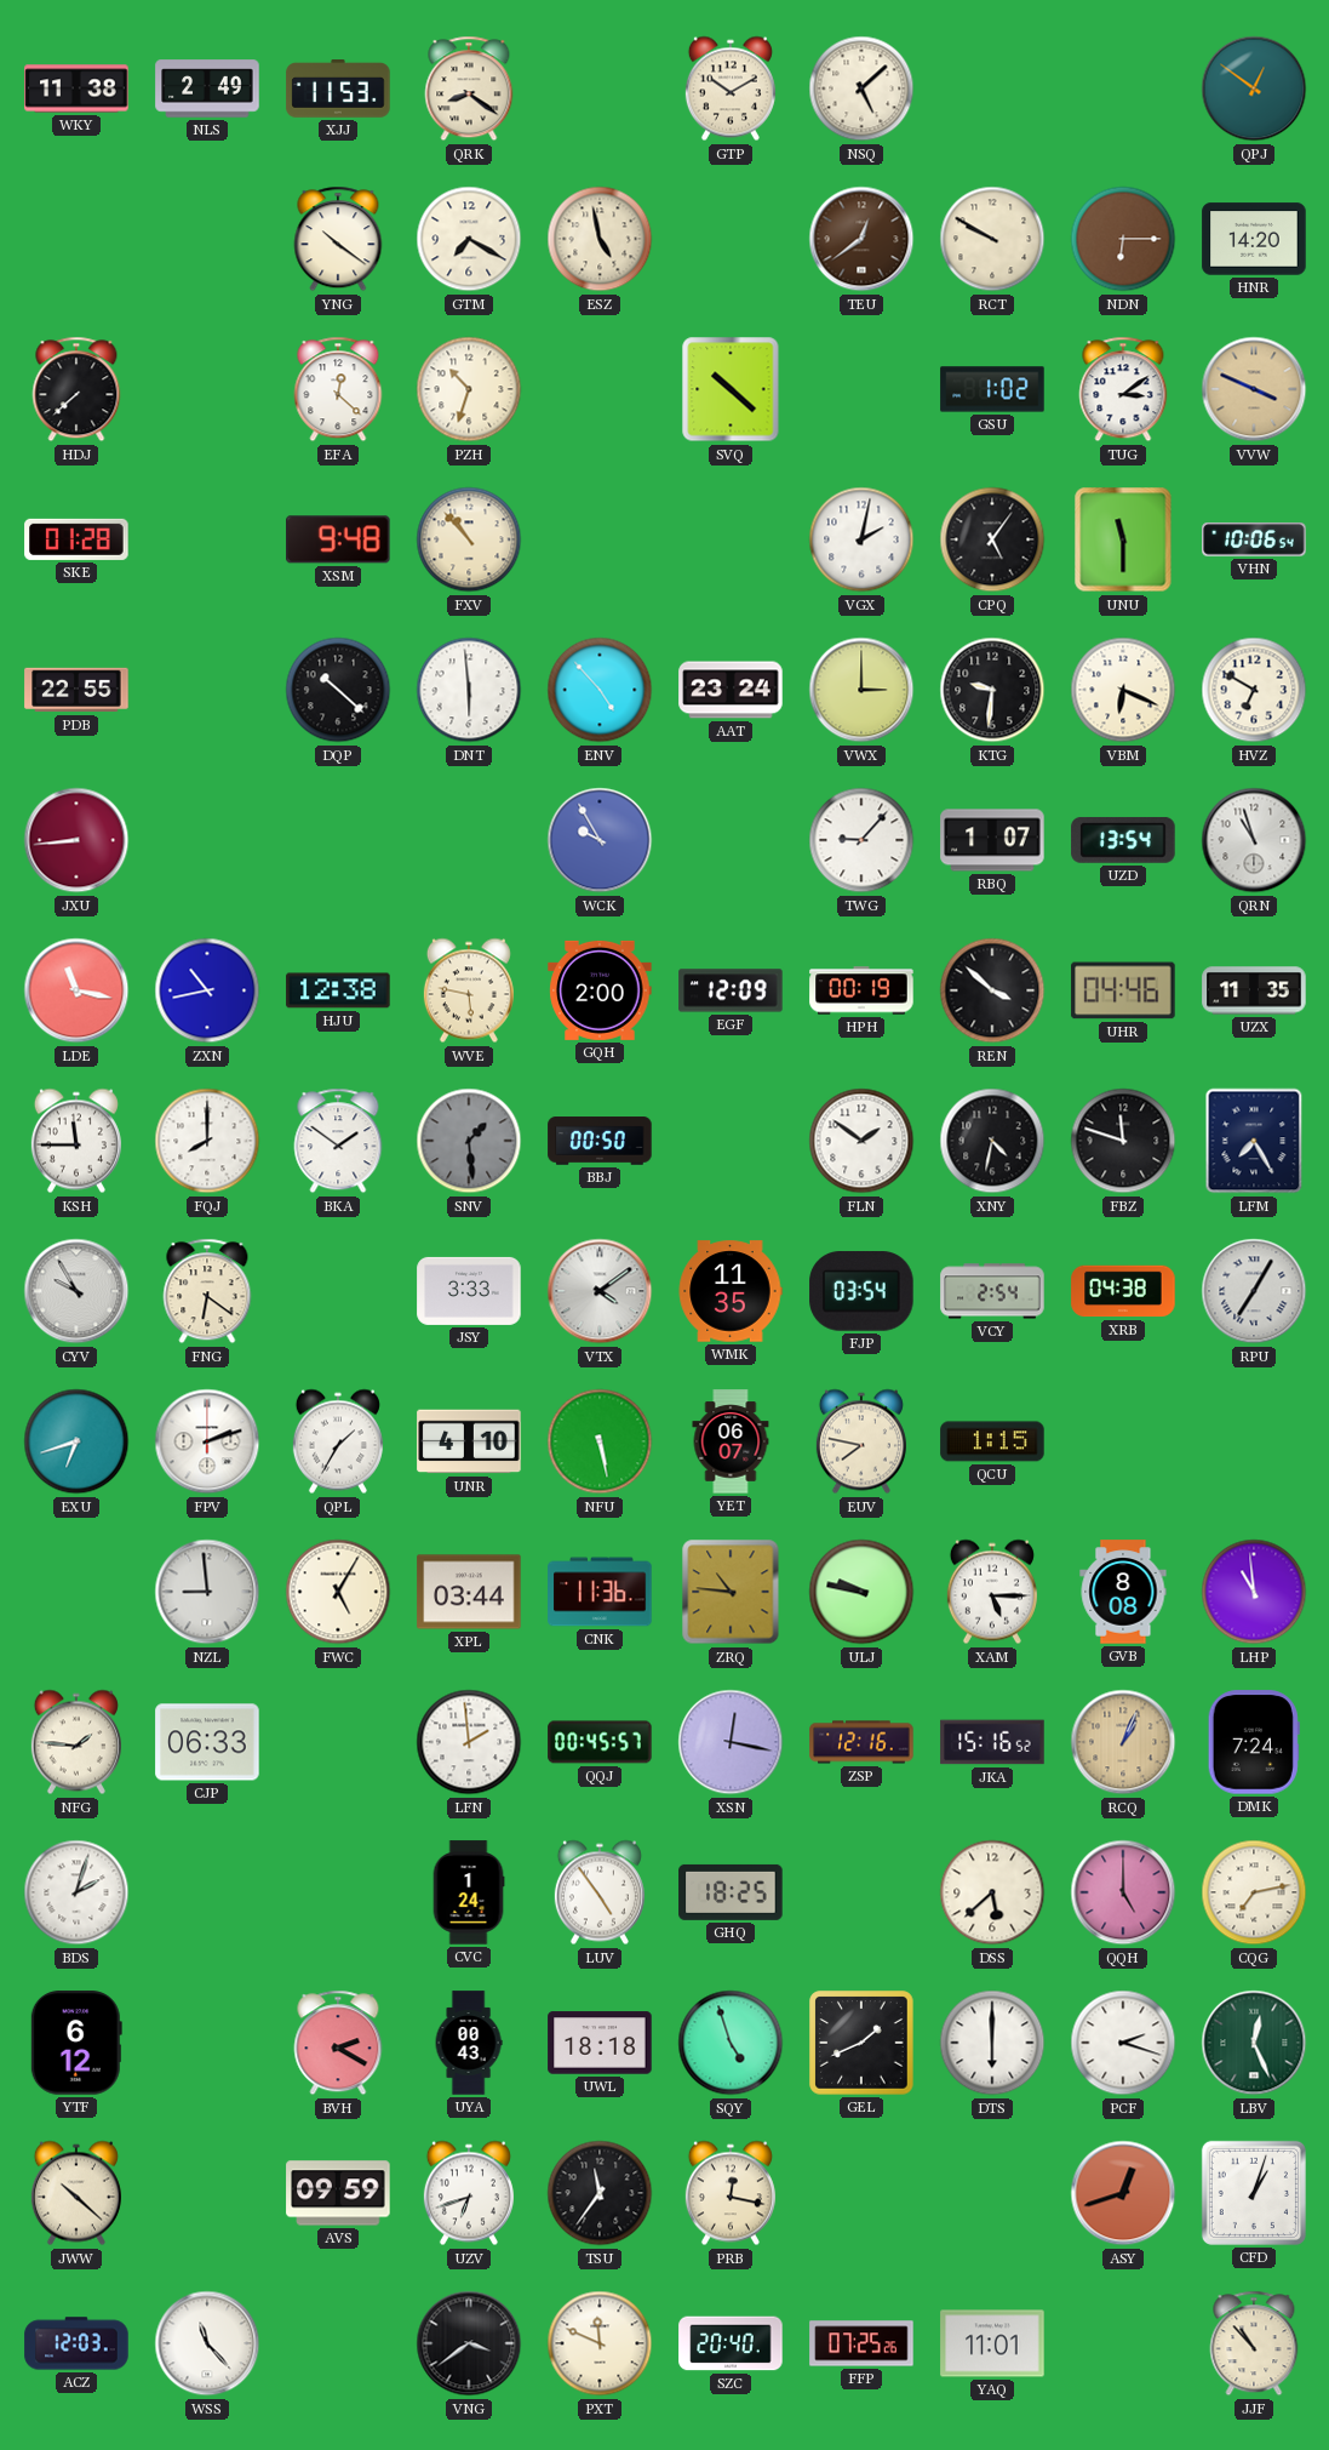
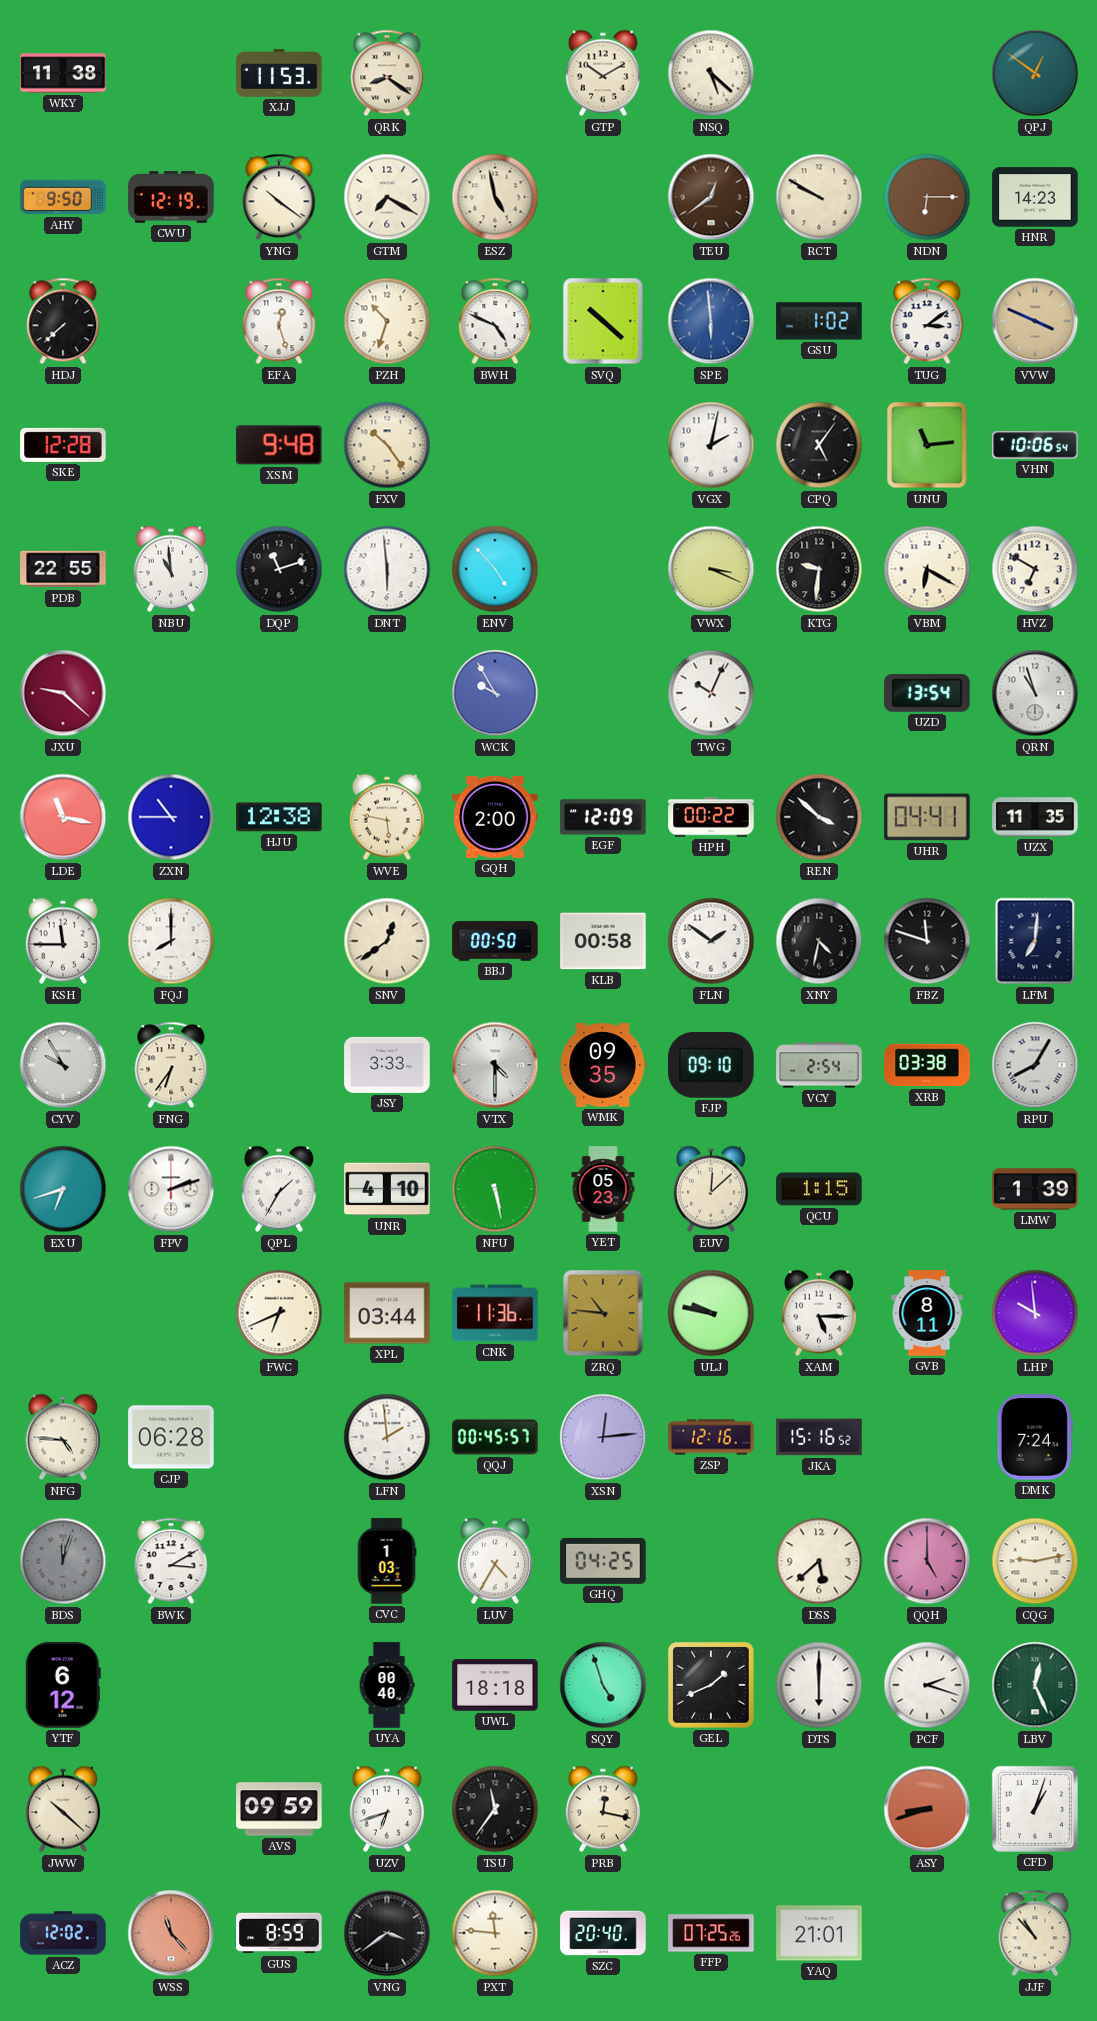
NLS: 2:49 -> none (207, 88)
NSQ: 5:08 -> 5:22 (711, 73)
AHY: none -> 9:50 (63, 197)
CWU: none -> 12:19 (171, 197)
HNR: 14:20 -> 14:23 (1035, 197)
EFA: 12:22 -> 12:27 (279, 321)
BWH: none -> 4:49 (495, 321)
SPE: none -> 5:59 (711, 321)
SKE: 01:28 -> 12:28 (63, 445)
FXV: 10:53 -> 10:24 (387, 445)
UNU: 11:30 -> 11:14 (927, 445)
NBU: none -> 10:59 (171, 569)
DQP: 10:22 -> 11:12 (279, 569)
AAT: 23:24 -> none (731, 690)
VWX: 3:00 -> 3:19 (711, 569)
VBM: 6:19 -> 6:20 (927, 569)
JXU: 8:44 -> 9:22 (63, 693)
TWG: 9:07 -> 10:04 (711, 693)
RBQ: 1:07 -> none (992, 840)
ZXN: 10:43 -> 10:45 (171, 817)
HPH: 00:19 -> 00:22 (711, 817)
UHR: 04:46 -> 04:41 (927, 817)
BKA: 1:51 -> none (338, 1141)
SNV: 1:29 -> 12:39 (387, 941)
SNV dial: grey -> cream (387, 941)
KLB: none -> 00:58 (603, 941)
LFM: 7:25 -> 7:01 (1035, 941)
FNG: 6:21 -> 6:36 (171, 1065)
VTX: 4:09 -> 4:30 (495, 1065)
WMK: 11:35 -> 09:35 (603, 1065)
FJP: 03:54 -> 09:10 (711, 1065)
XRB: 04:38 -> 03:38 (927, 1065)
RPU: 7:05 -> 8:05 (1035, 1065)
YET: 06:07 -> 05:23 (603, 1189)
EUV: 7:47 -> 12:08 (711, 1189)
LMW: none -> 1:39 (1035, 1189)
NZL: 8:59 -> none (207, 1592)
FWC: 5:05 -> 6:41 (279, 1313)
GVB: 8:08 -> 8:11 (927, 1313)
LHP: 10:59 -> 9:59 (1035, 1313)
NFG: 1:46 -> 4:46 (63, 1437)
CJP: 06:33 -> 06:28 (171, 1437)
XSN: 12:17 -> 12:14 (603, 1437)
RCQ: 1:04 -> none (1123, 1742)
BDS: 2:03 -> 12:03 (63, 1561)
BDS dial: white -> grey (63, 1561)
BWK: none -> 3:10 (171, 1561)
CVC: 1:24 -> 1:03 (387, 1561)
LUV: 4:54 -> 4:35 (495, 1561)
GHQ: 18:25 -> 04:25 (603, 1561)
CQG: 7:13 -> 9:13 (1035, 1561)
BVH: 2:20 -> none (338, 2043)
UYA: 00:43 -> 00:40 (387, 1685)
ASY: 12:42 -> 8:42 (927, 1809)
ACZ: 12:03 -> 12:02 (63, 1933)
WSS dial: white -> salmon (171, 1933)
GUS: none -> 8:59 (279, 1933)
PXT: 11:49 -> 11:46 (495, 1933)
YAQ: 11:01 -> 21:01 (819, 1933)
